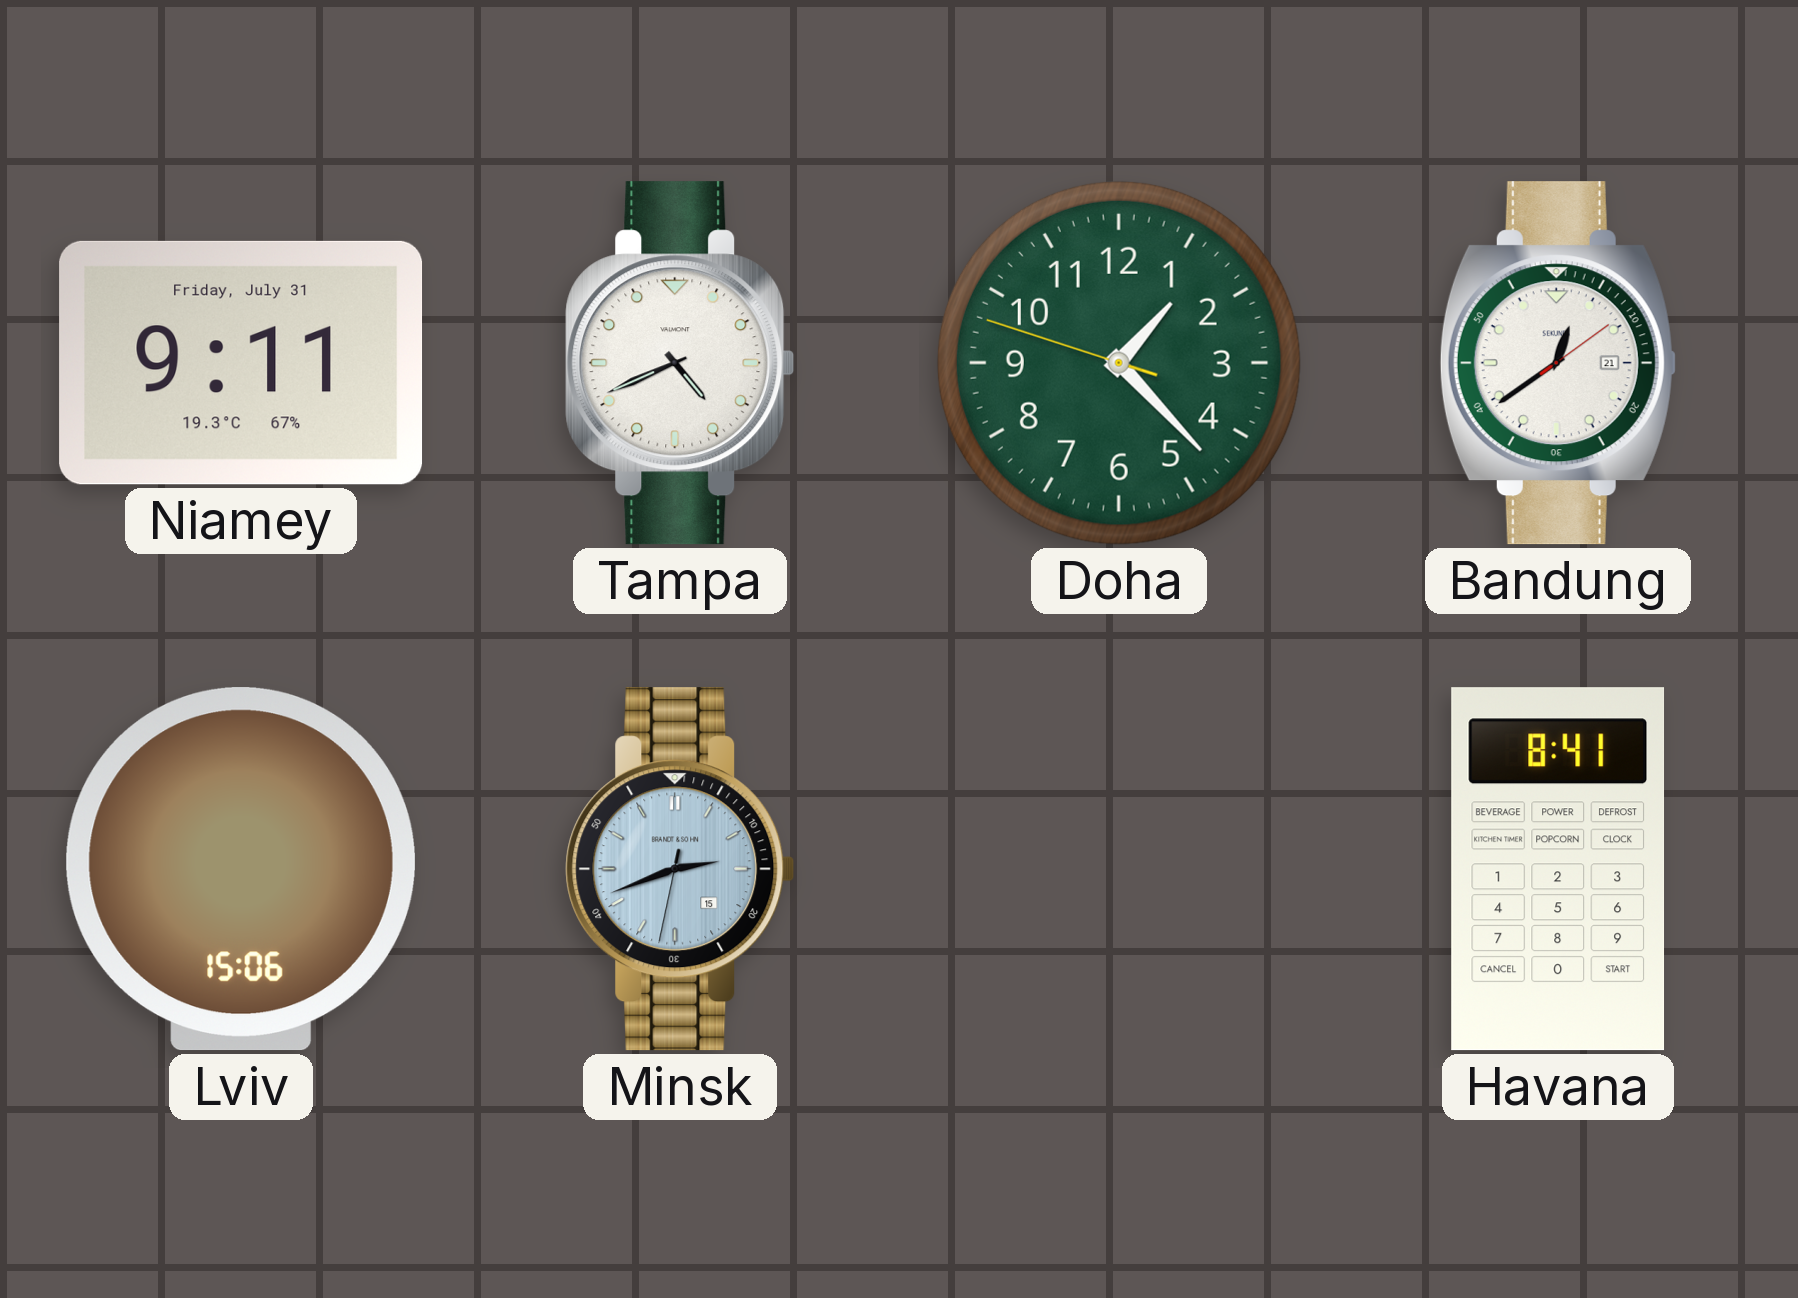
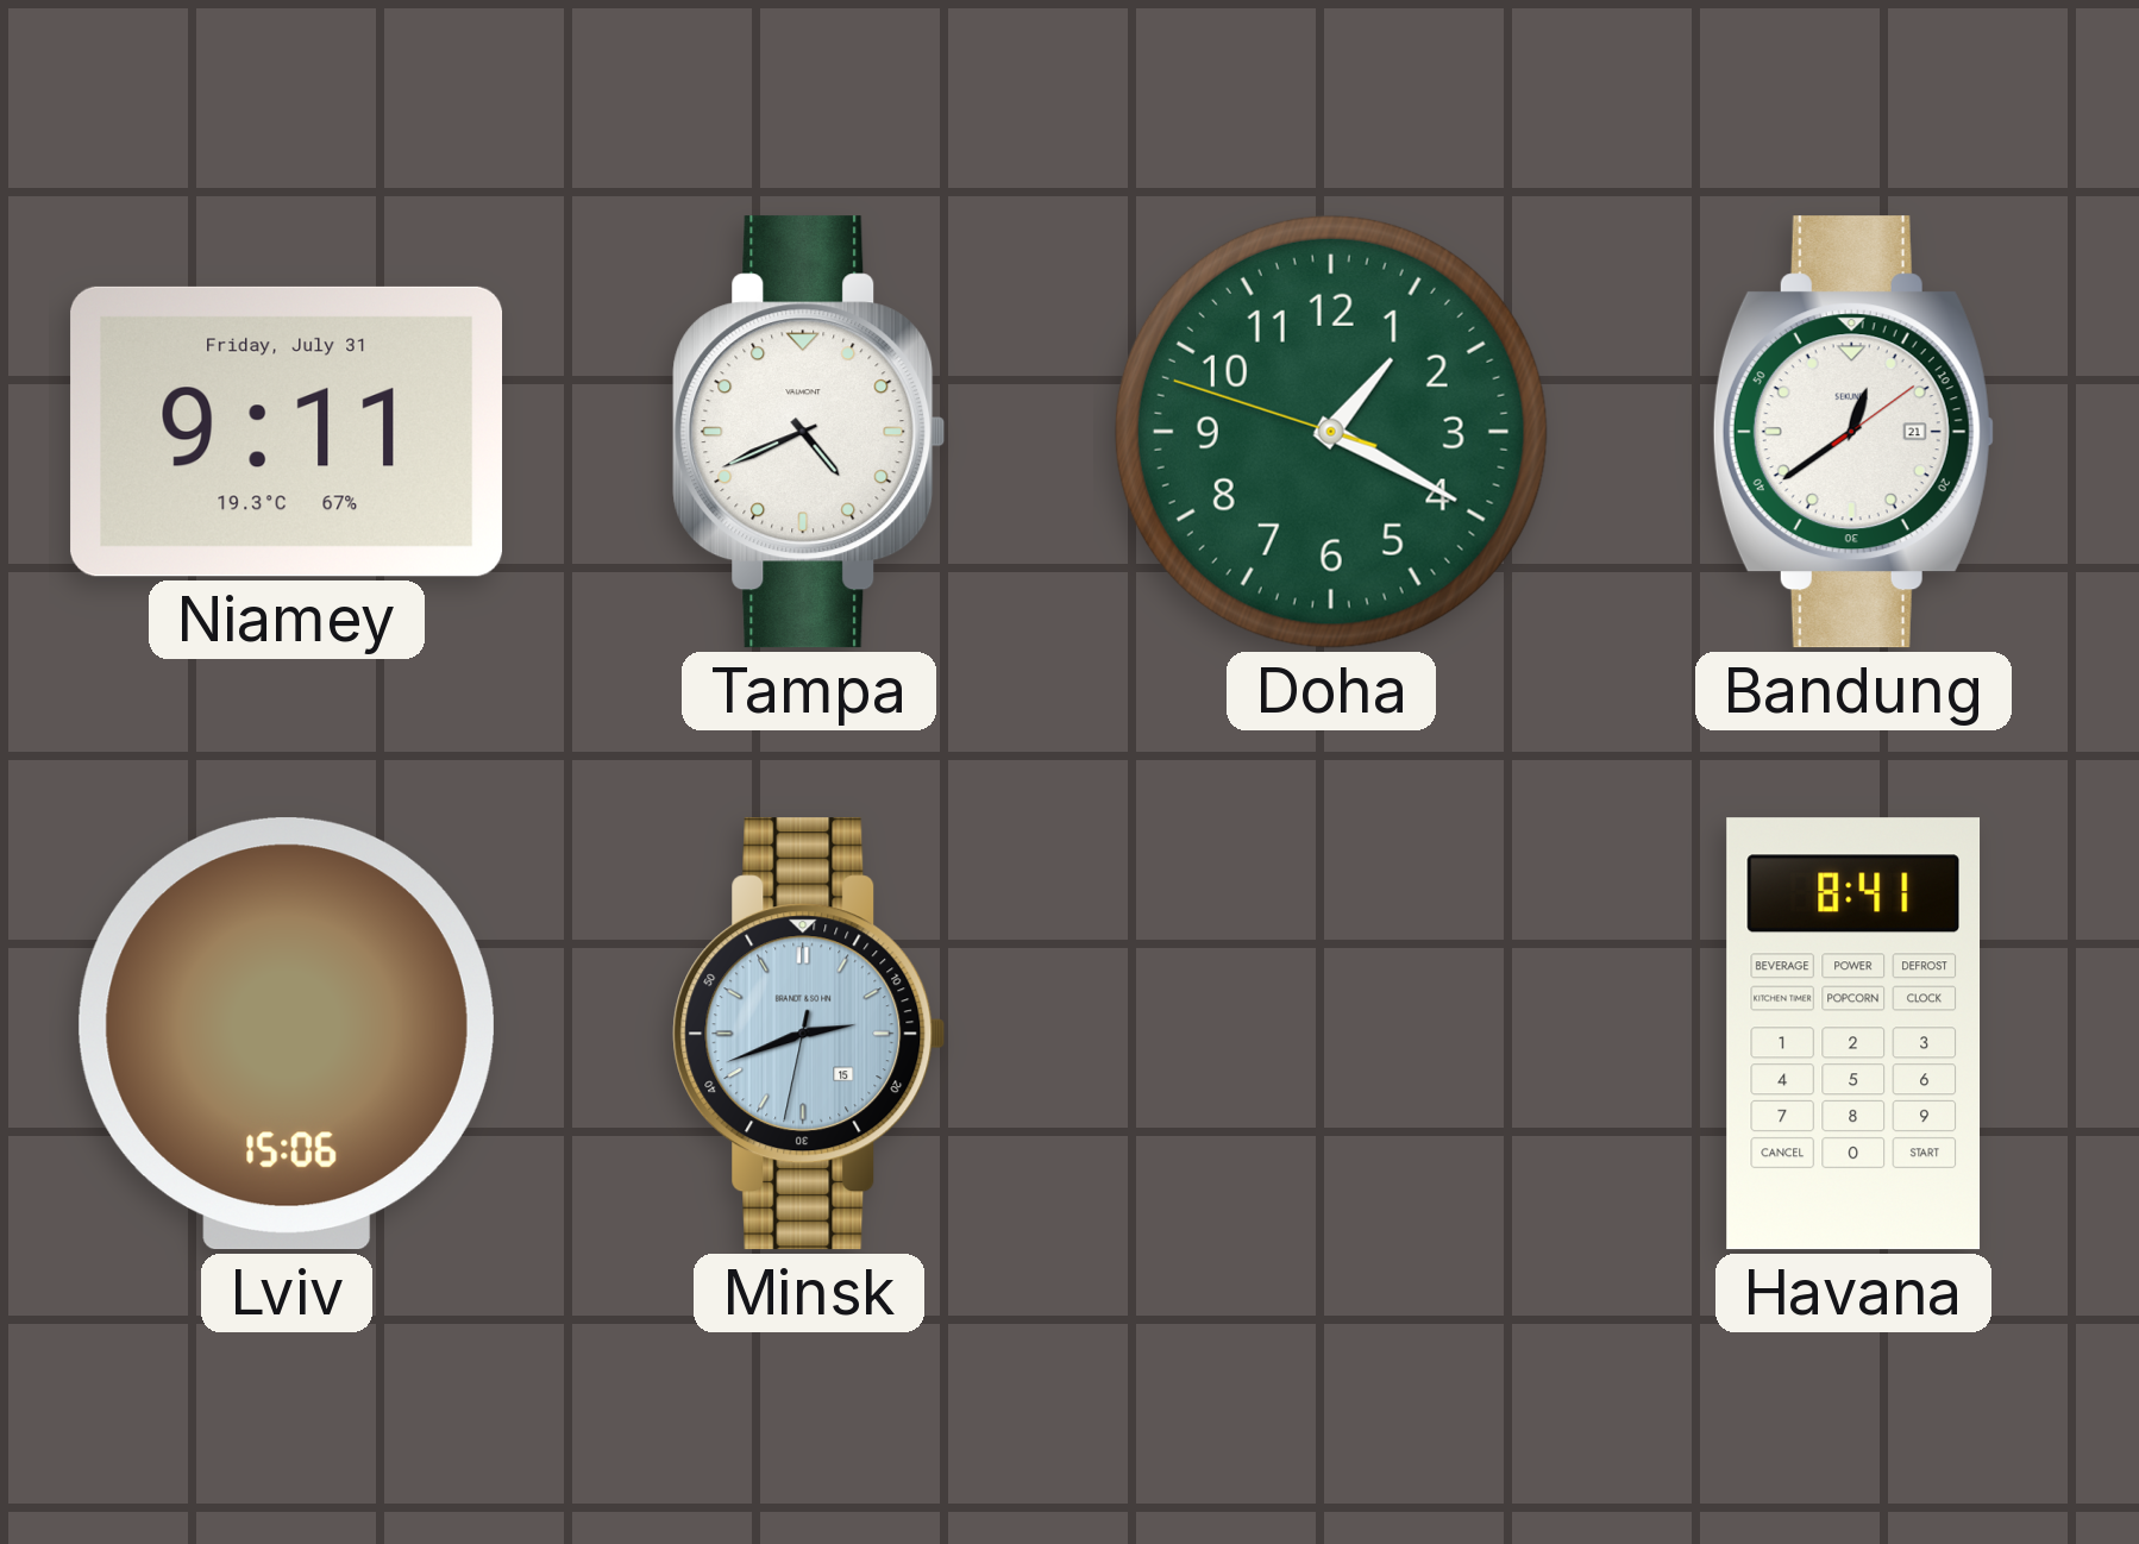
Doha: 1:22 -> 1:19 (1331, 432)
